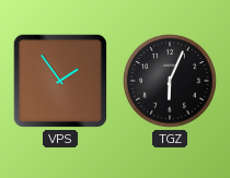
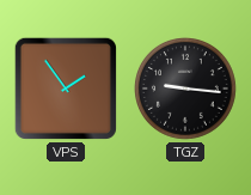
TGZ: 6:04 -> 9:16 (186, 90)
